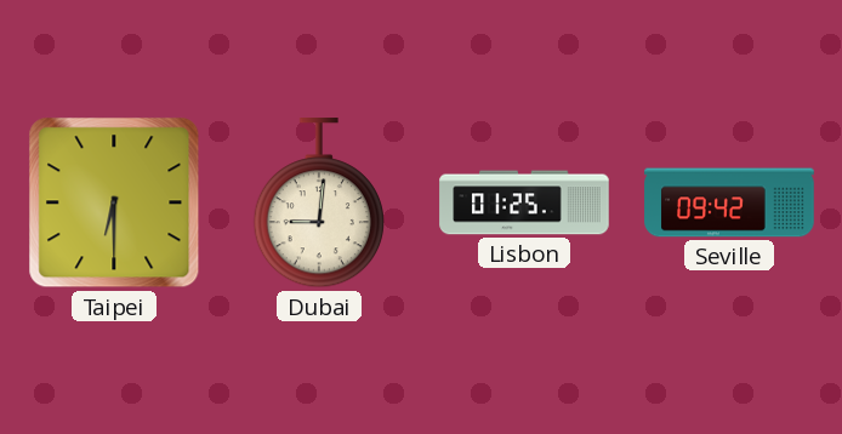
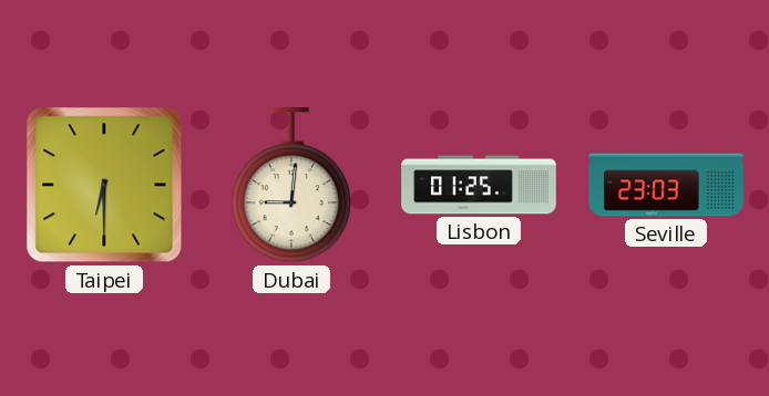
Seville: 09:42 -> 23:03 (666, 185)
